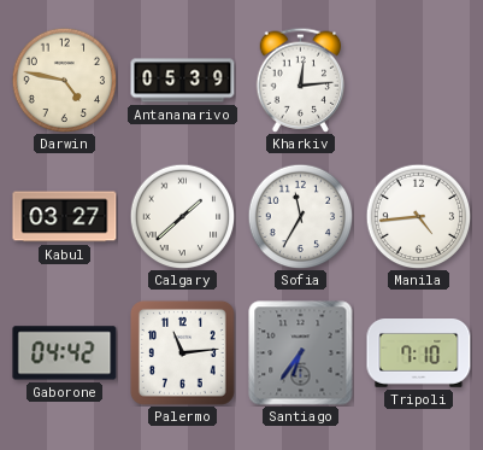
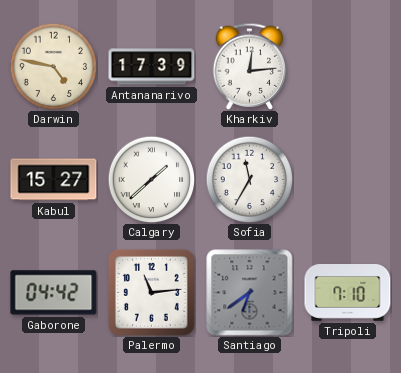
Antananarivo: 05:39 -> 17:39 (152, 67)
Kabul: 03:27 -> 15:27 (54, 180)
Manila: 4:44 -> none (418, 216)
Santiago: 6:36 -> 6:39 (250, 293)
